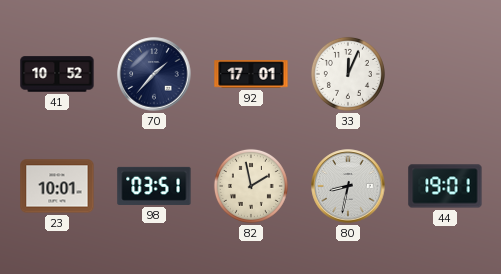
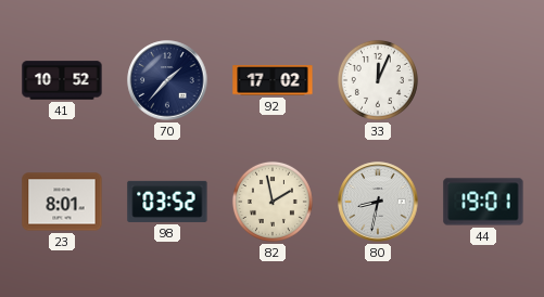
92: 17:01 -> 17:02 (273, 80)
23: 10:01 -> 8:01 (62, 202)
98: 03:51 -> 03:52 (167, 202)
